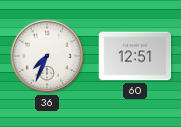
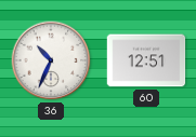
36: 7:34 -> 10:34 (51, 60)
